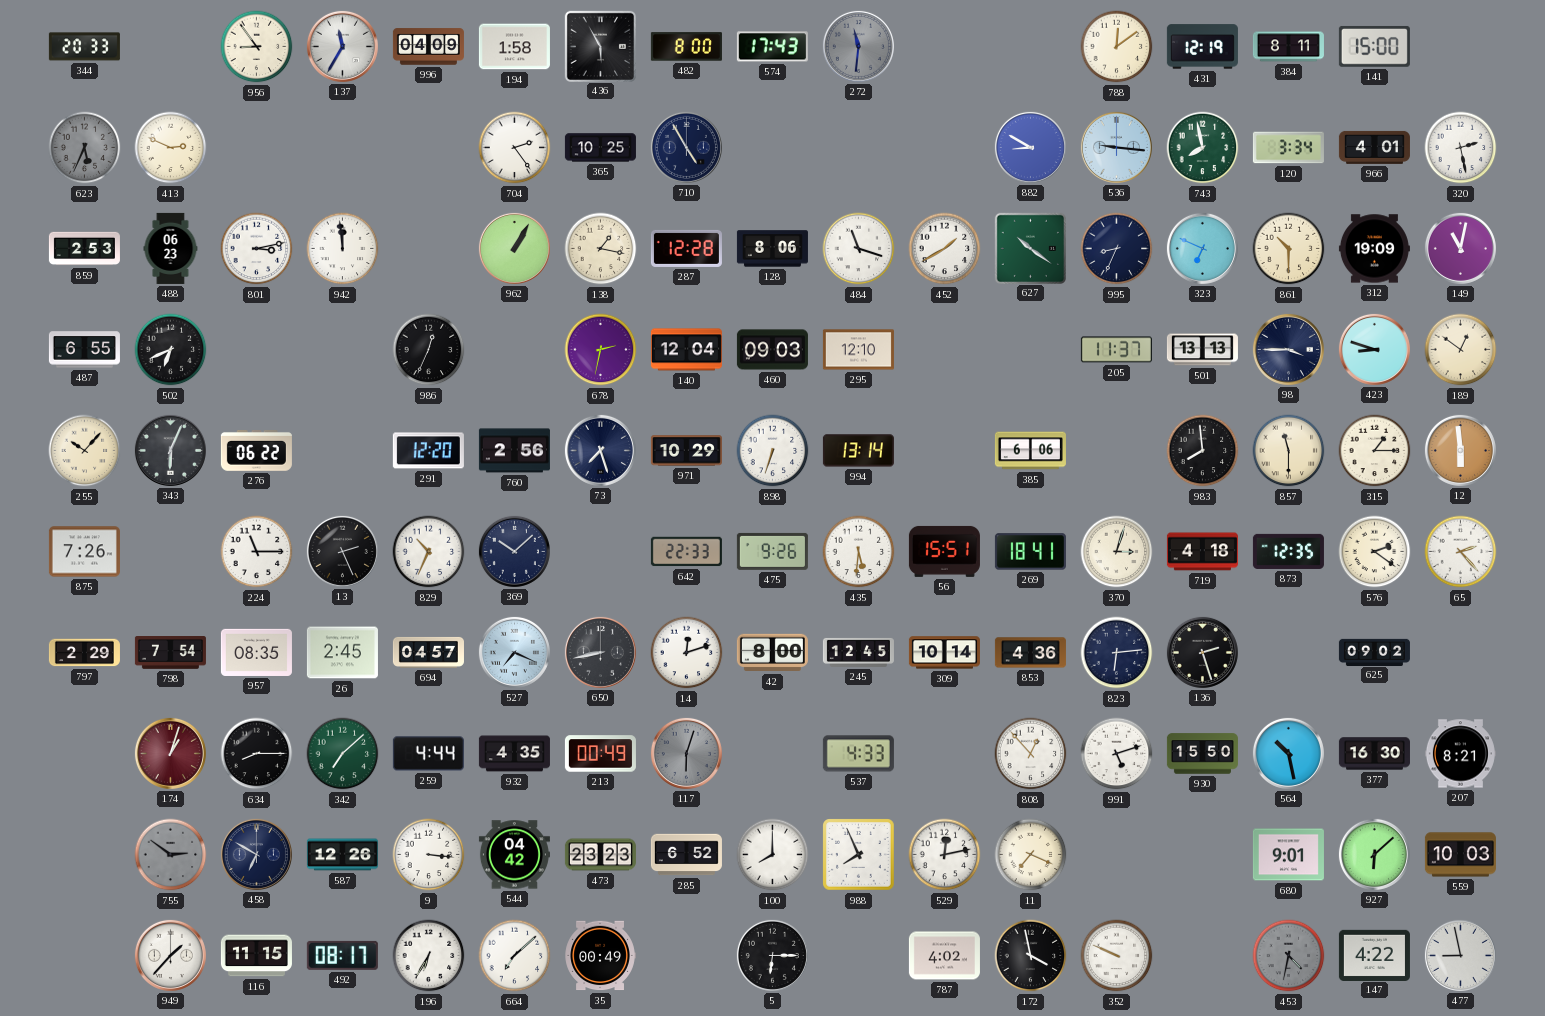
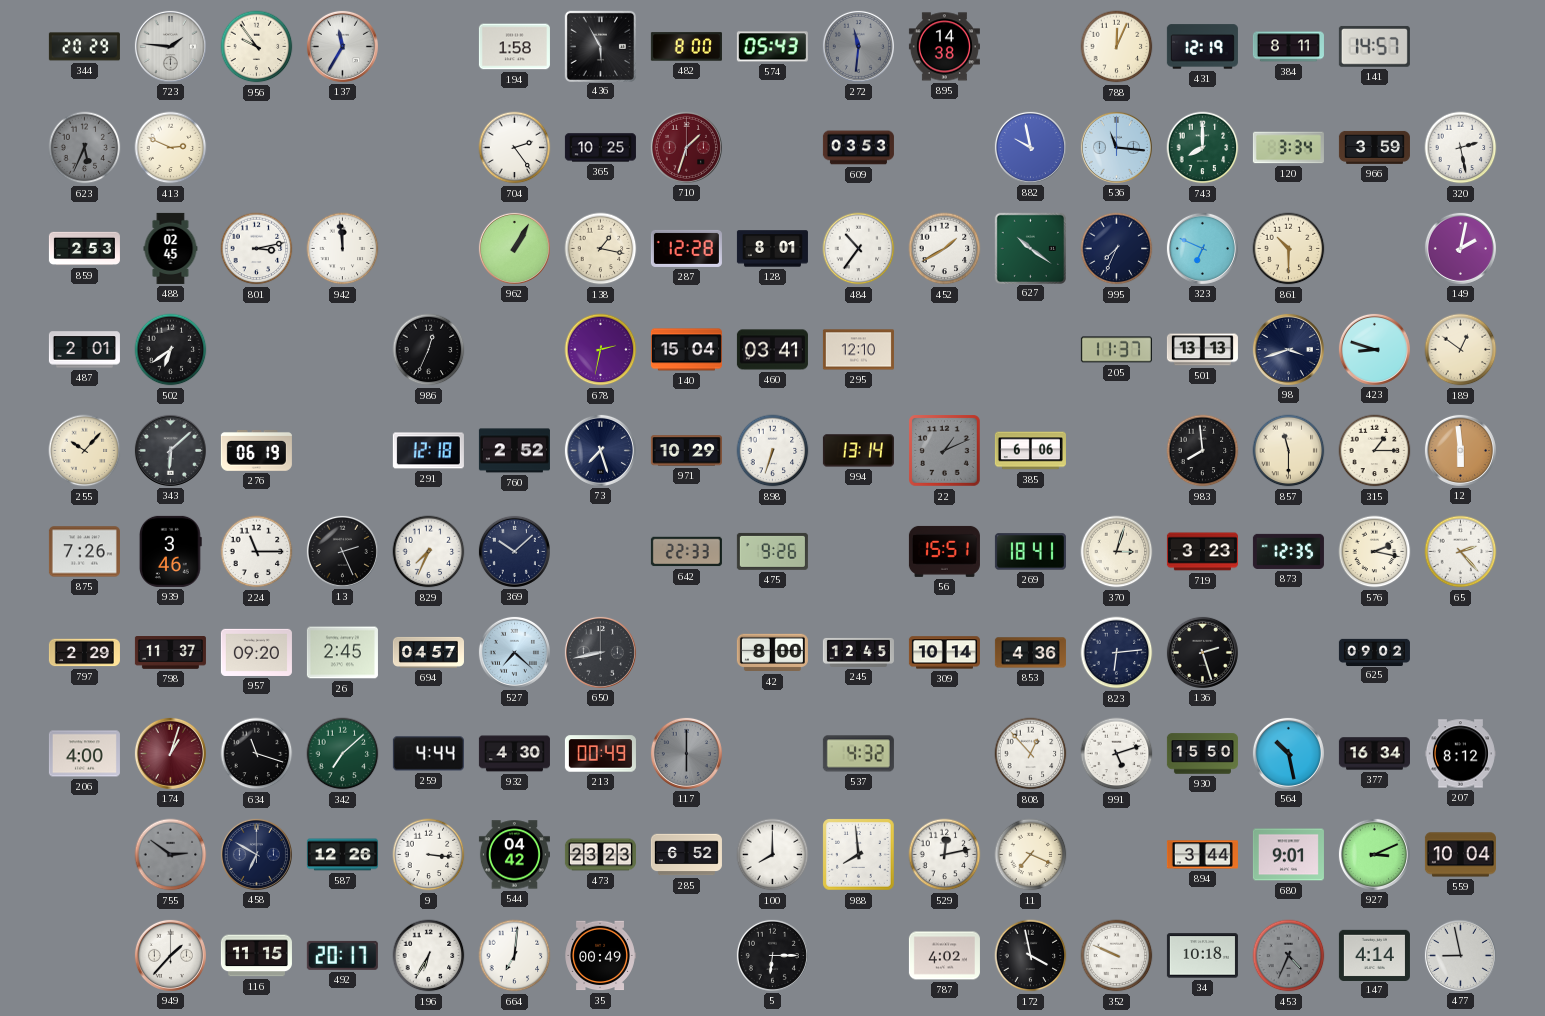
344: 20:33 -> 20:29 (84, 47)
723: none -> 1:46 (170, 46)
956: 8:54 -> 9:54 (257, 47)
996: 04:09 -> none (428, 47)
574: 17:43 -> 05:43 (772, 47)
895: none -> 14:38 (944, 47)
788: 12:09 -> 12:04 (1117, 47)
141: 15:00 -> 14:57 (1374, 47)
710: 4:55 -> 1:33 (686, 147)
710 dial: navy -> burgundy (686, 147)
609: none -> 03:53 (858, 148)
882: 8:50 -> 9:58 (1030, 147)
536: 9:16 -> 11:16 (1116, 147)
743: 7:58 -> 8:00 (1203, 148)
966: 4:01 -> 3:59 (1374, 147)
488: 06:23 -> 02:45 (171, 248)
128: 8:06 -> 8:01 (772, 249)
484: 11:18 -> 10:36 (859, 249)
995: 8:34 -> 7:34 (1117, 249)
312: 19:09 -> none (1374, 249)
149: 11:02 -> 2:02 (1460, 248)
487: 6:55 -> 2:01 (84, 350)
502: 6:41 -> 6:39 (171, 350)
140: 12:04 -> 15:04 (686, 350)
460: 09:03 -> 03:41 (772, 350)
98: 3:45 -> 3:42 (1288, 349)
343: 6:04 -> 6:08 (170, 450)
276: 06:22 -> 06:19 (256, 450)
291: 12:20 -> 12:18 (428, 451)
760: 2:56 -> 2:52 (514, 451)
22: none -> 1:11 (945, 451)
939: none -> 3:46 (171, 551)
829: 10:34 -> 7:34 (429, 552)
435: 5:31 -> none (859, 552)
719: 4:18 -> 3:23 (1202, 552)
576: 2:21 -> 2:17 (1375, 552)
798: 7:54 -> 11:37 (170, 653)
957: 08:35 -> 09:20 (256, 652)
527: 7:19 -> 7:22 (514, 652)
14: 12:12 -> none (687, 653)
206: none -> 4:00 (84, 754)
634: 8:15 -> 11:18 (257, 754)
932: 4:35 -> 4:30 (514, 754)
117: 6:03 -> 6:00 (686, 753)
537: 4:33 -> 4:32 (858, 754)
377: 16:30 -> 16:34 (1374, 754)
207: 8:21 -> 8:12 (1460, 754)
988: 7:56 -> 7:59 (859, 855)
894: none -> 3:44 (1202, 855)
927: 6:08 -> 3:11 (1374, 854)
559: 10:03 -> 10:04 (1460, 855)
492: 08:17 -> 20:17 (342, 955)
664: 7:08 -> 7:01 (515, 956)
34: none -> 10:18 (1202, 956)
453: 4:32 -> 4:34 (1289, 956)
147: 4:22 -> 4:14 (1374, 955)
